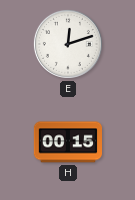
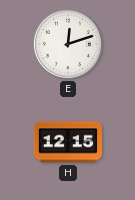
H: 00:15 -> 12:15 (67, 142)
